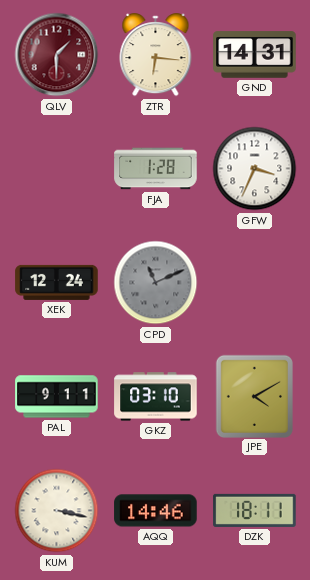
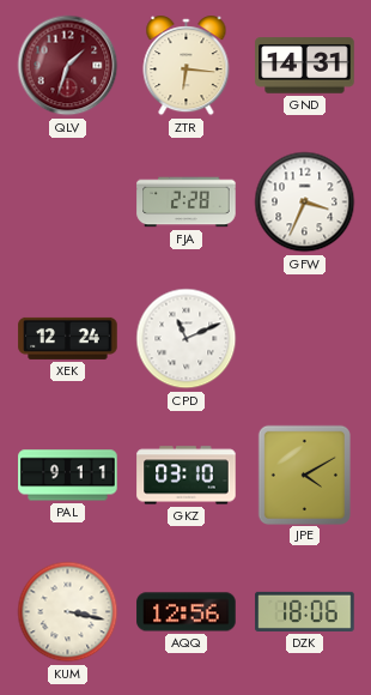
QLV: 1:30 -> 1:33 (68, 66)
FJA: 1:28 -> 2:28 (187, 203)
CPD dial: grey -> white (187, 339)
AQQ: 14:46 -> 12:56 (187, 612)
DZK: 18:11 -> 18:06 (305, 611)
